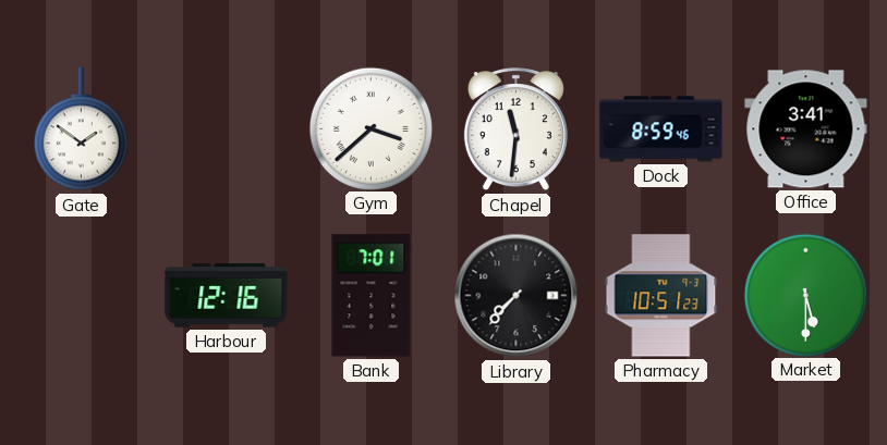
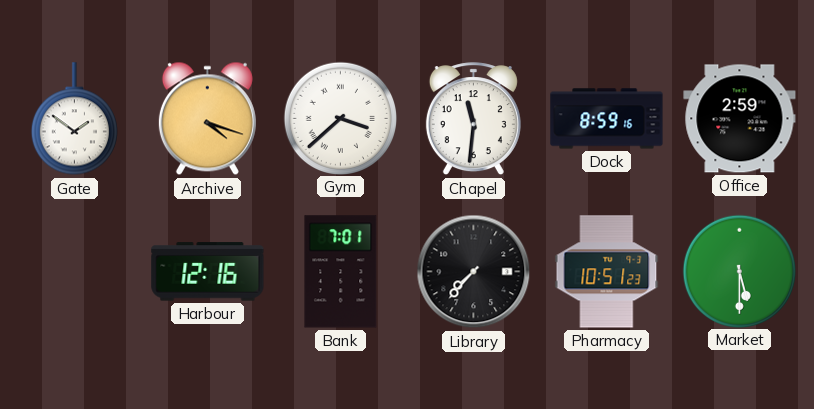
Archive: none -> 4:18 (207, 119)
Dock: 8:59:46 -> 8:59:16 (607, 119)
Office: 3:41 -> 2:59 (740, 119)
